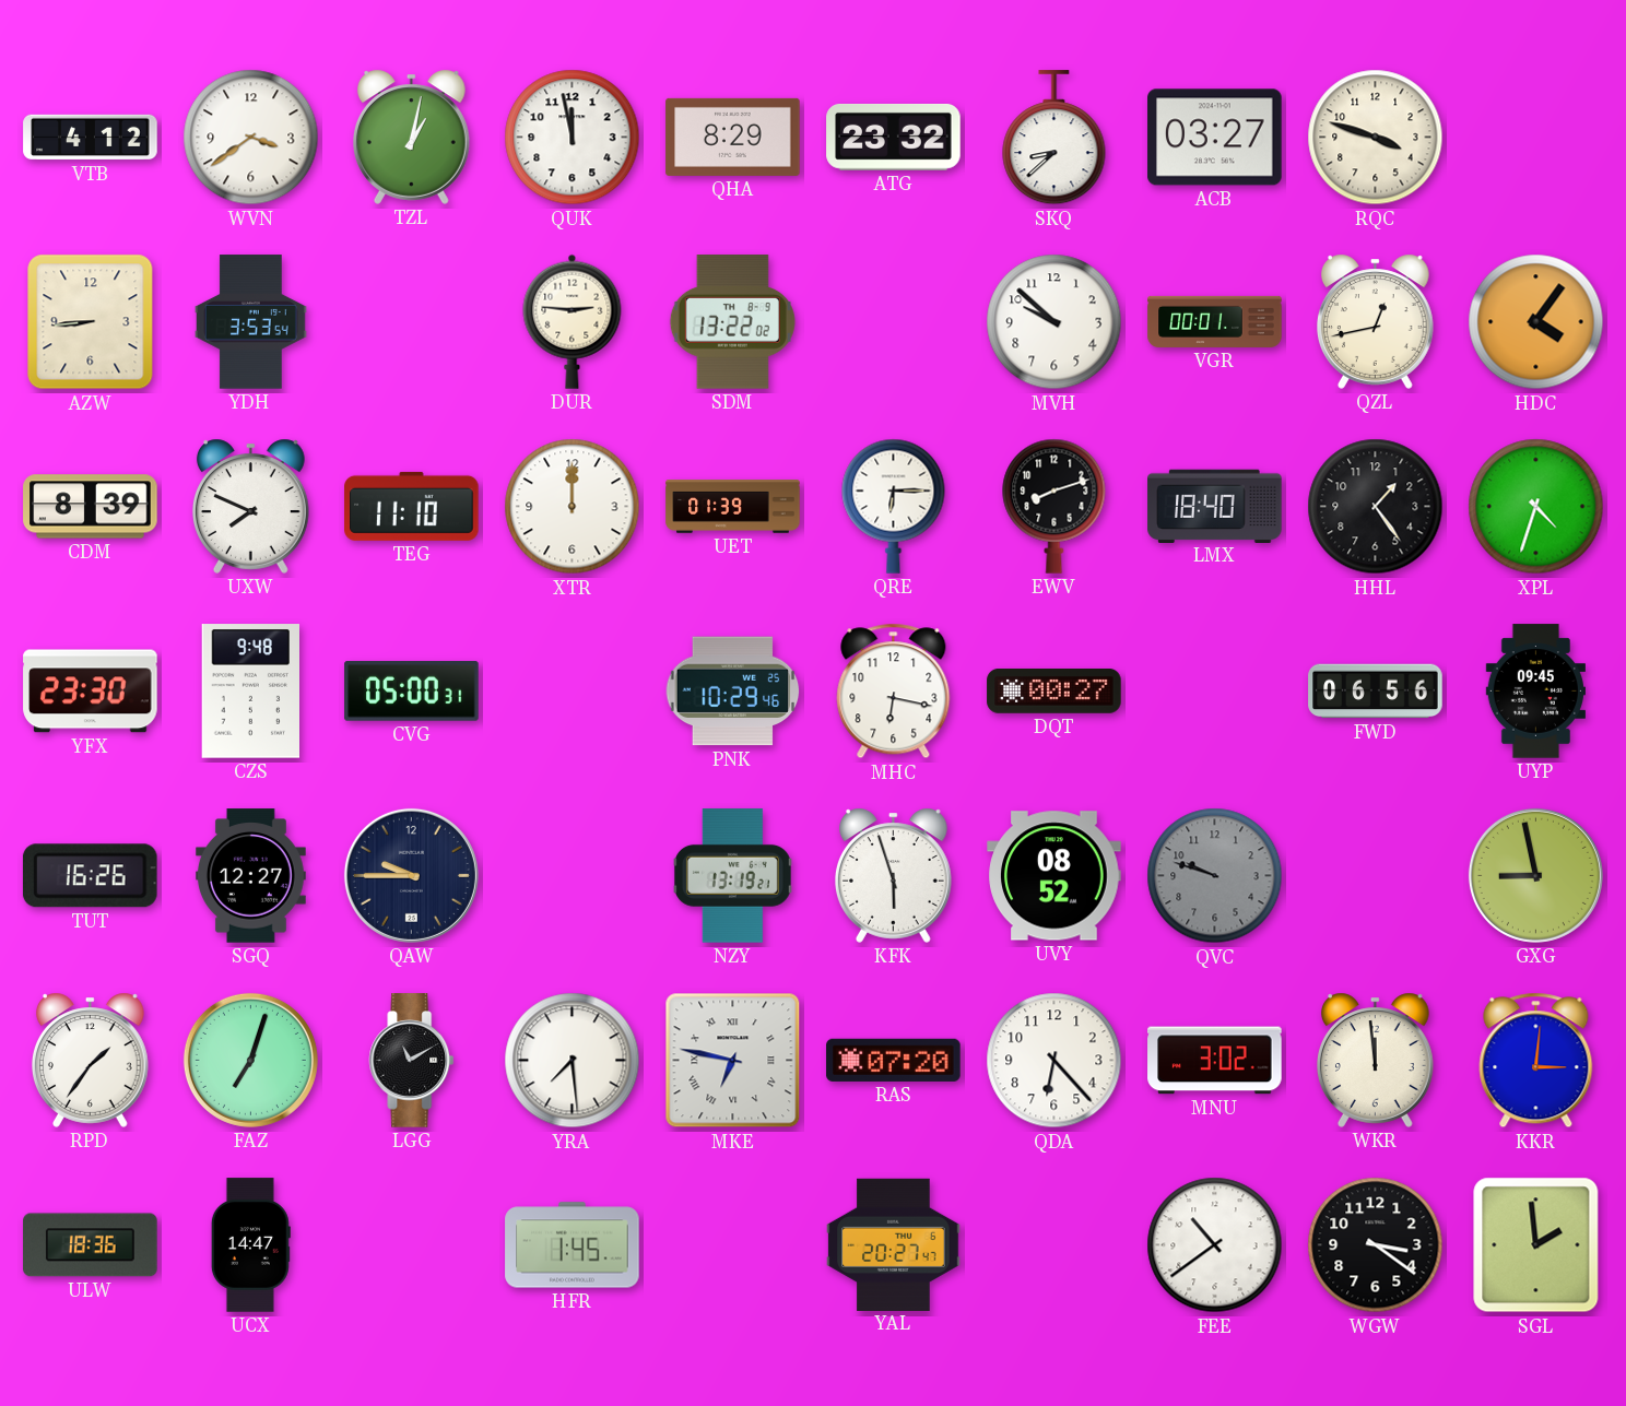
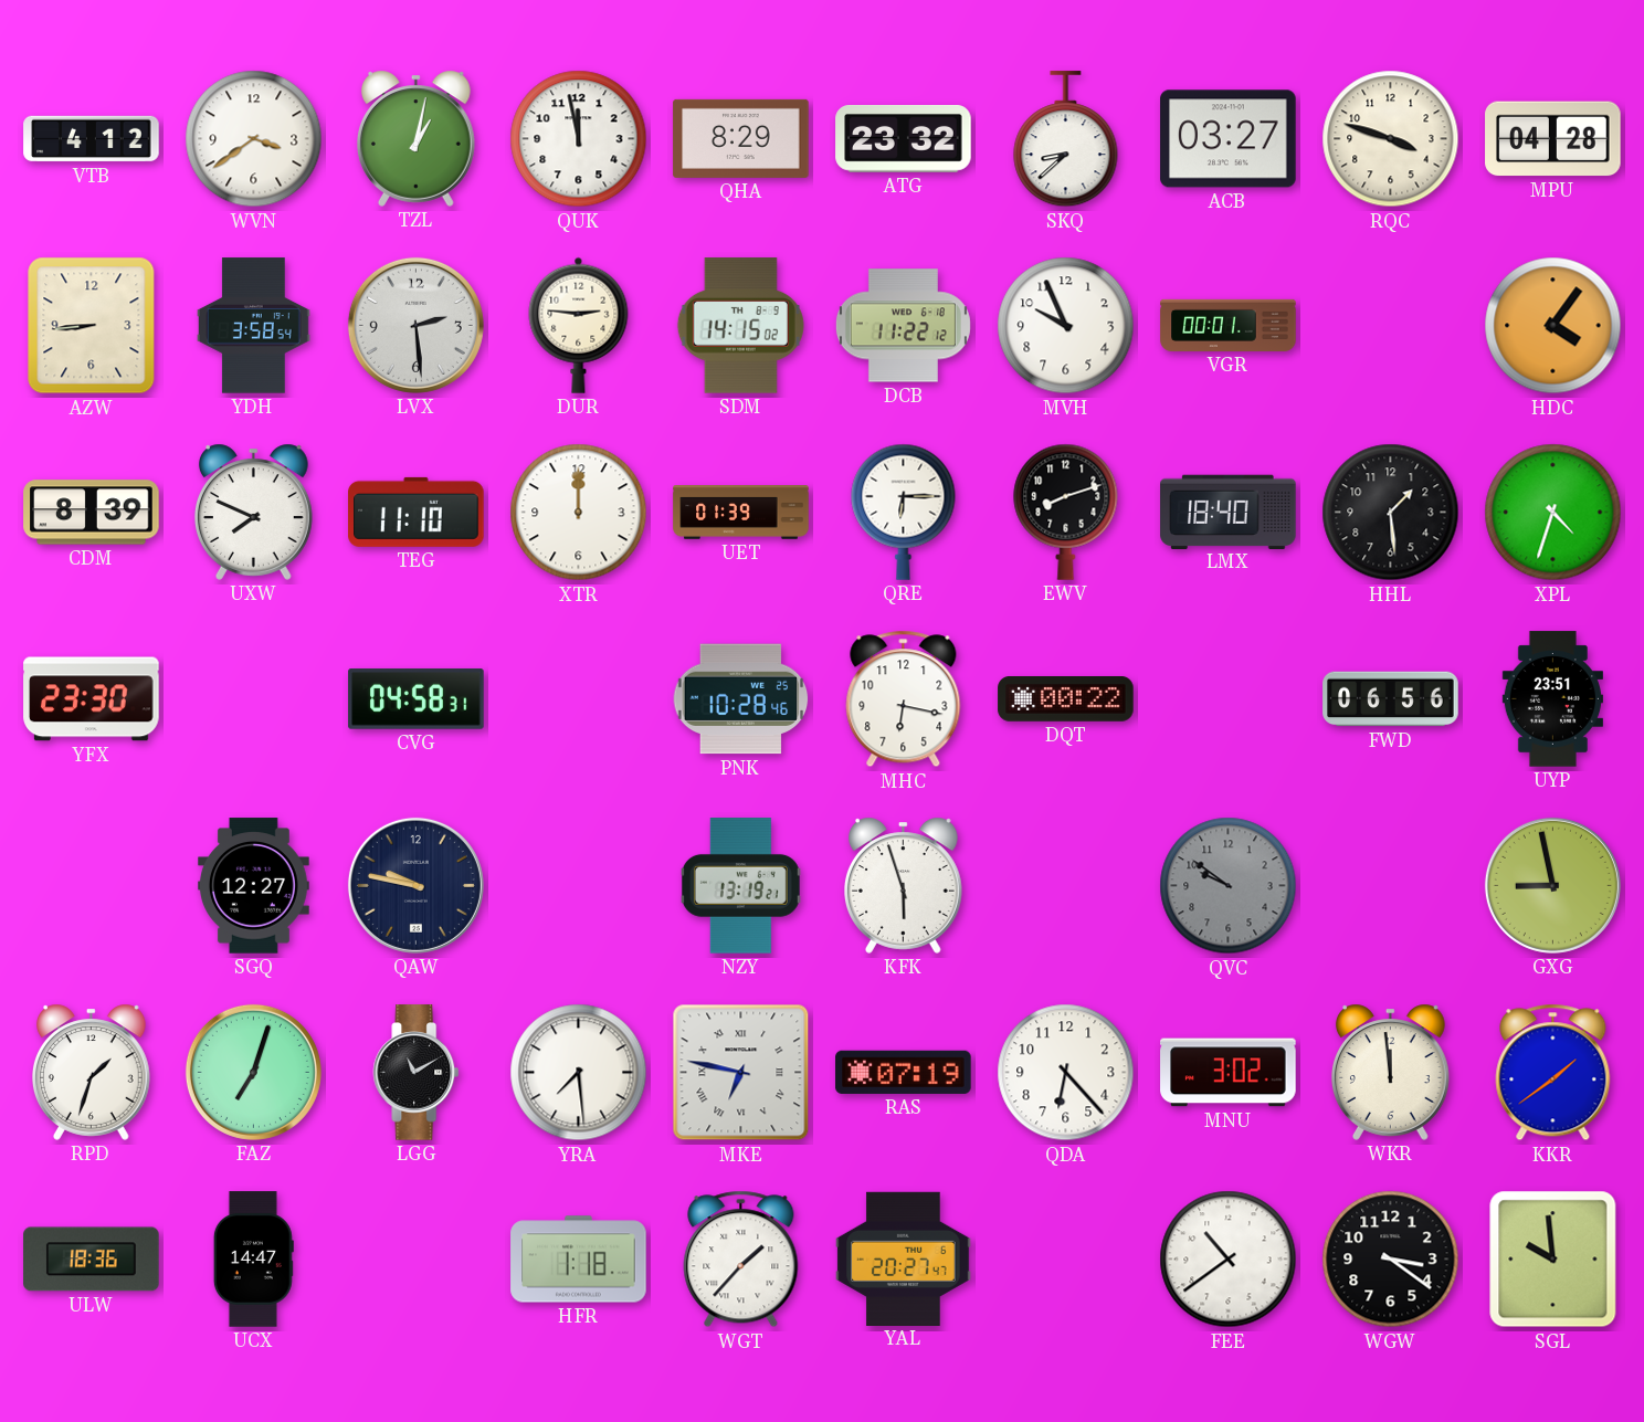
MPU: none -> 04:28 (1553, 139)
YDH: 3:53 -> 3:58 (254, 326)
LVX: none -> 2:29 (415, 325)
SDM: 13:22 -> 14:15 (740, 326)
DCB: none -> 11:22 (903, 326)
MVH: 9:52 -> 9:56 (1066, 326)
QZL: 12:43 -> none (1376, 321)
HHL: 1:24 -> 1:29 (1391, 513)
CZS: 9:48 -> none (250, 692)
CVG: 05:00 -> 04:58 (417, 699)
PNK: 10:29 -> 10:28 (741, 699)
DQT: 00:27 -> 00:22 (1066, 699)
UYP: 09:45 -> 23:51 (1552, 699)
TUT: 16:26 -> none (90, 876)
QAW: 9:45 -> 9:47 (415, 885)
UVY: 08:52 -> none (1054, 876)
QVC: 9:48 -> 9:51 (1229, 886)
RPD: 1:36 -> 1:33 (92, 1072)
RAS: 07:20 -> 07:19 (904, 1072)
KKR: 3:01 -> 1:39 (1553, 1073)
HFR: 1:45 -> 1:18 (579, 1260)
WGT: none -> 1:37 (741, 1260)
SGL: 1:59 -> 9:59 (1553, 1260)
